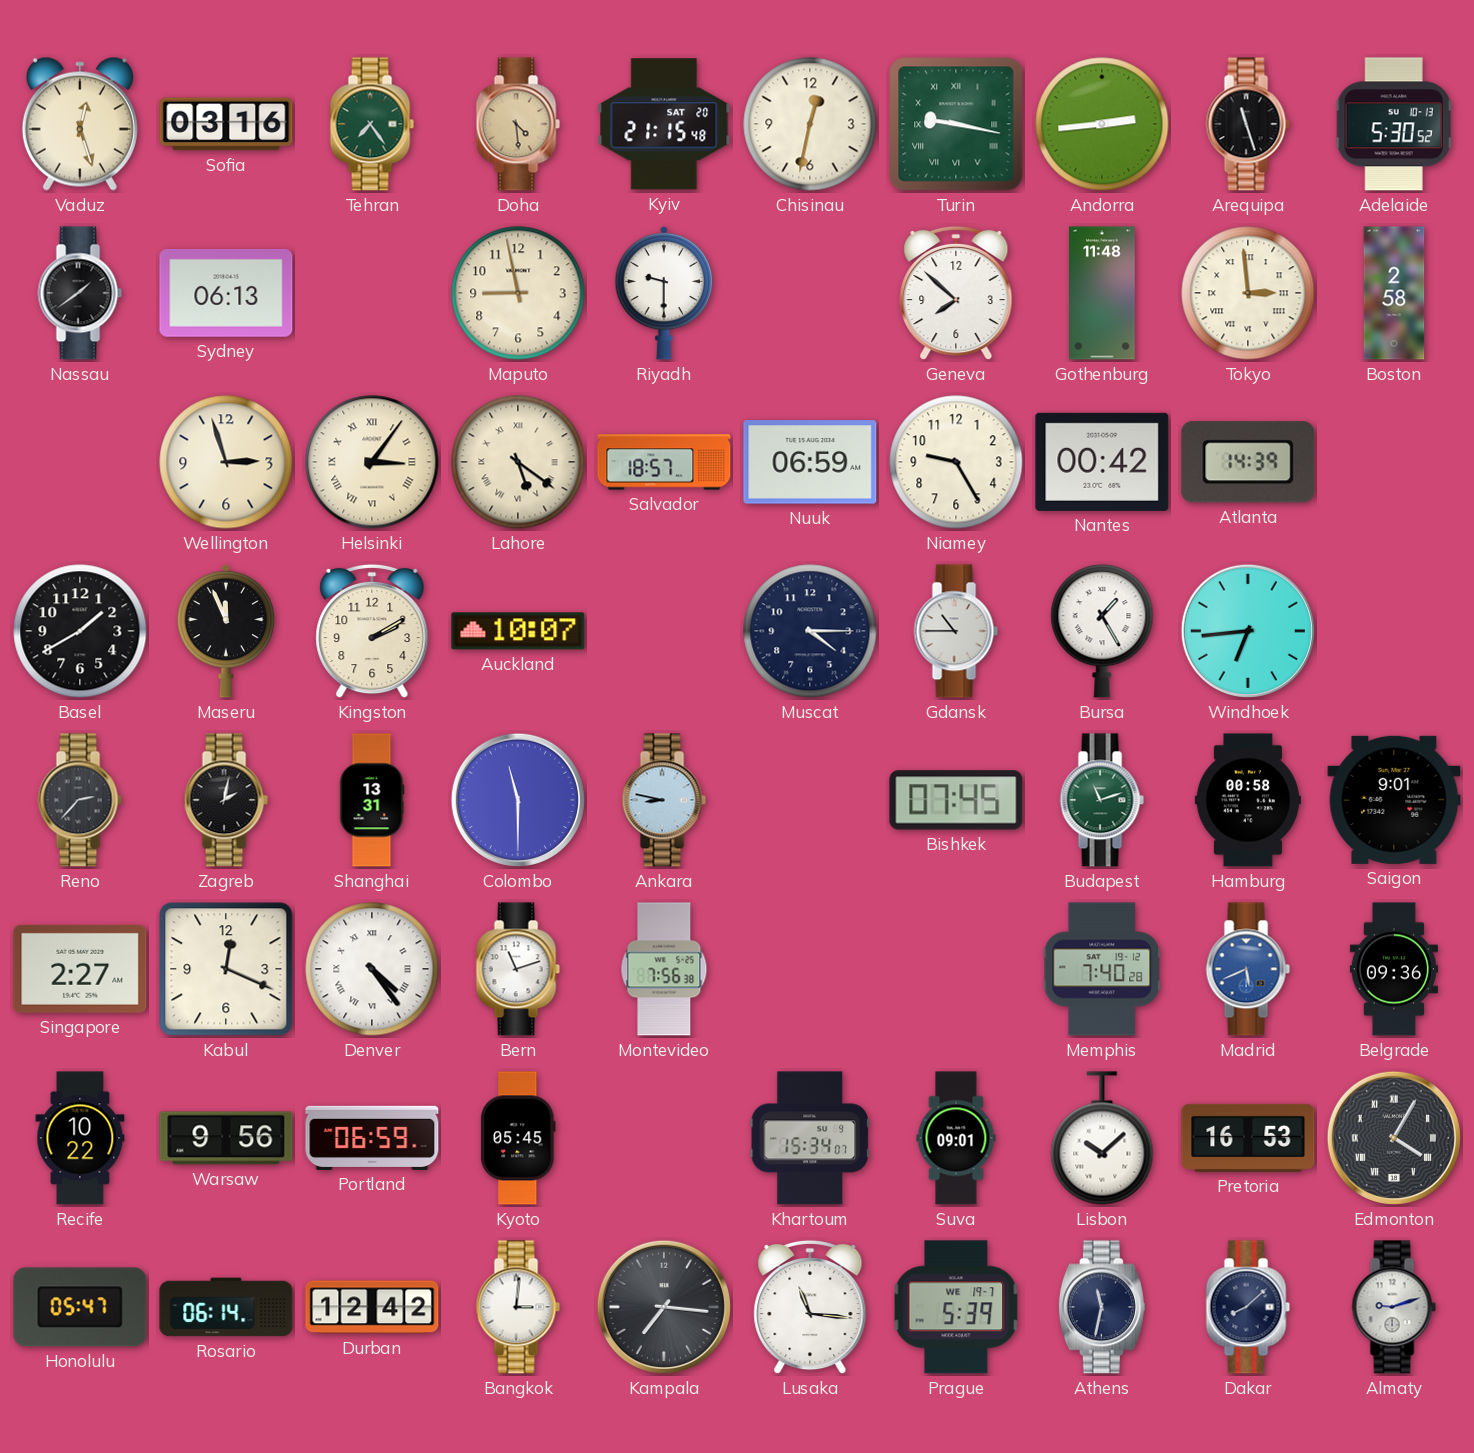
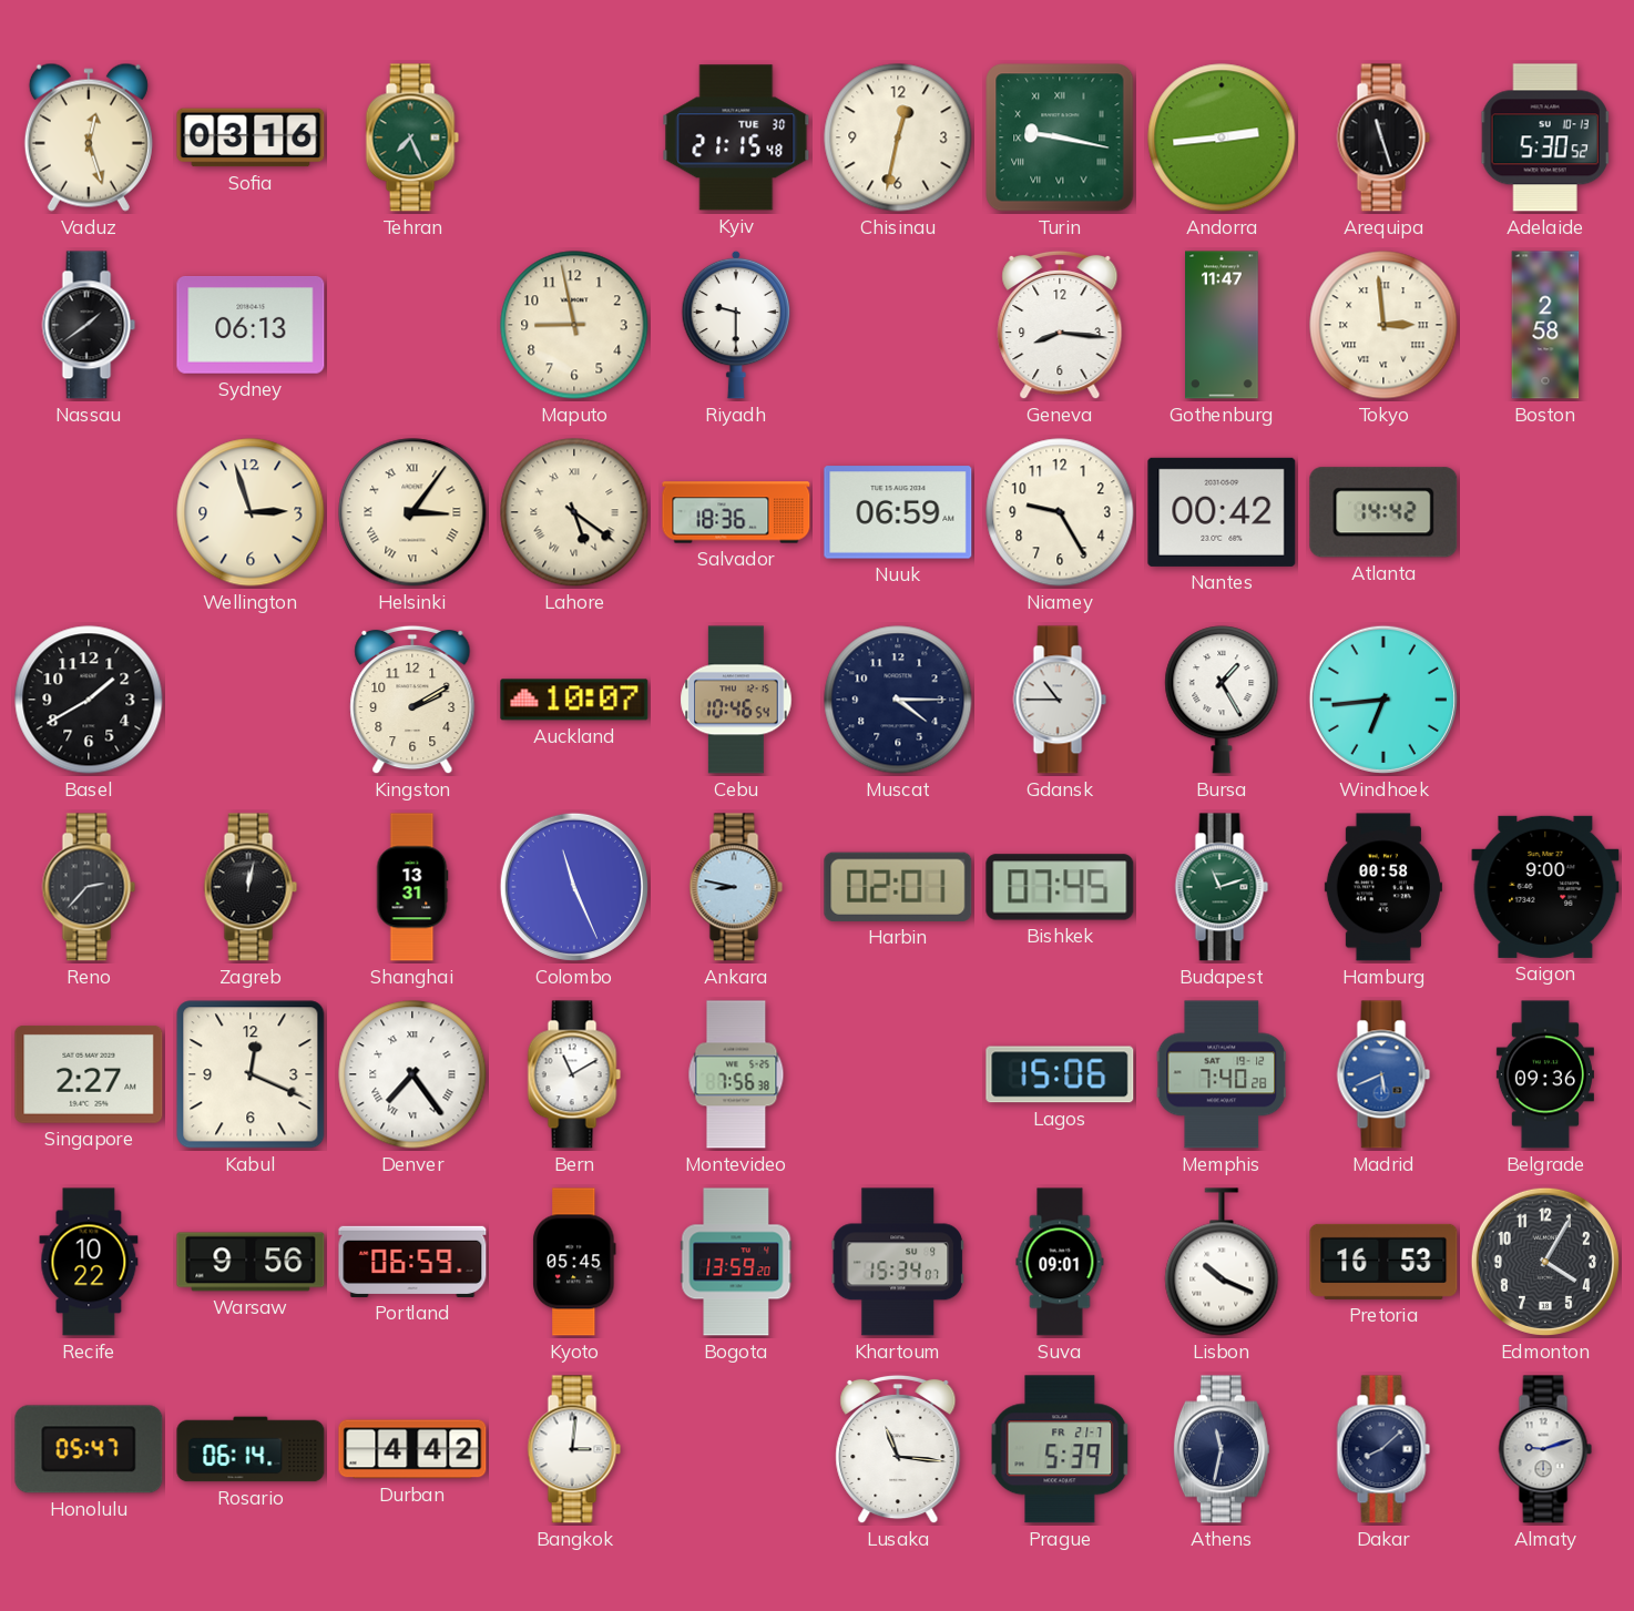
Tehran: 7:24 -> 7:26 (412, 137)
Doha: 4:29 -> none (518, 124)
Kyiv date: SAT 20 -> TUE 30 (736, 137)
Geneva: 7:52 -> 8:16 (1060, 325)
Gothenburg: 11:48 -> 11:47 (1222, 325)
Salvador: 18:57 -> 18:36 (736, 512)
Atlanta: 14:39 -> 14:42 (1383, 512)
Maseru: 11:56 -> none (226, 631)
Cebu: none -> 10:46 (736, 700)
Zagreb: 2:02 -> 12:02 (251, 887)
Colombo: 11:30 -> 11:26 (574, 887)
Harbin: none -> 02:01 (898, 887)
Saigon: 9:01 -> 9:00 (1545, 887)
Denver: 4:24 -> 7:24 (412, 1074)
Bern: 11:12 -> 11:10 (574, 1074)
Lagos: none -> 15:06 (1060, 1074)
Bogota: none -> 13:59 (736, 1262)
Lisbon: 10:08 -> 10:19 (1222, 1262)
Edmonton numerals: Roman -> Arabic (1545, 1262)
Durban: 12:42 -> 4:42 (412, 1449)
Kampala: 7:16 -> none (664, 1307)
Prague date: WE 19-7 -> FR 21-7 (1060, 1449)
